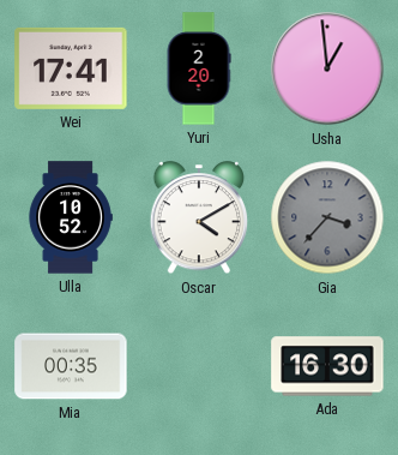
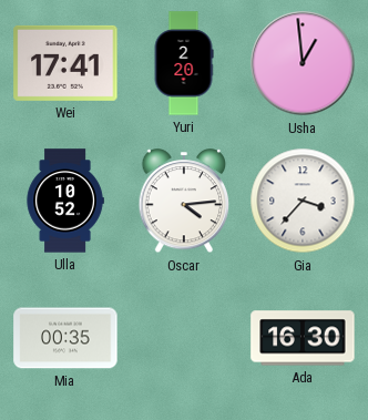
Oscar: 4:10 -> 4:14 (184, 202)
Gia dial: grey -> white (303, 201)
